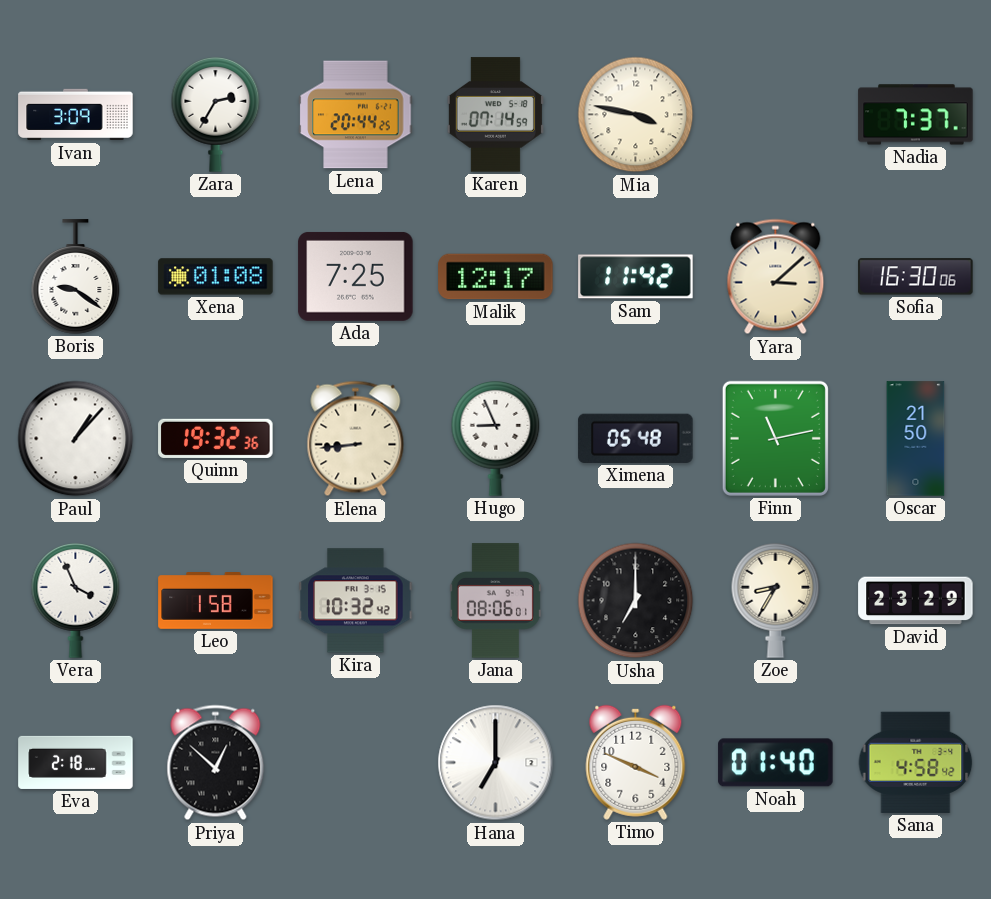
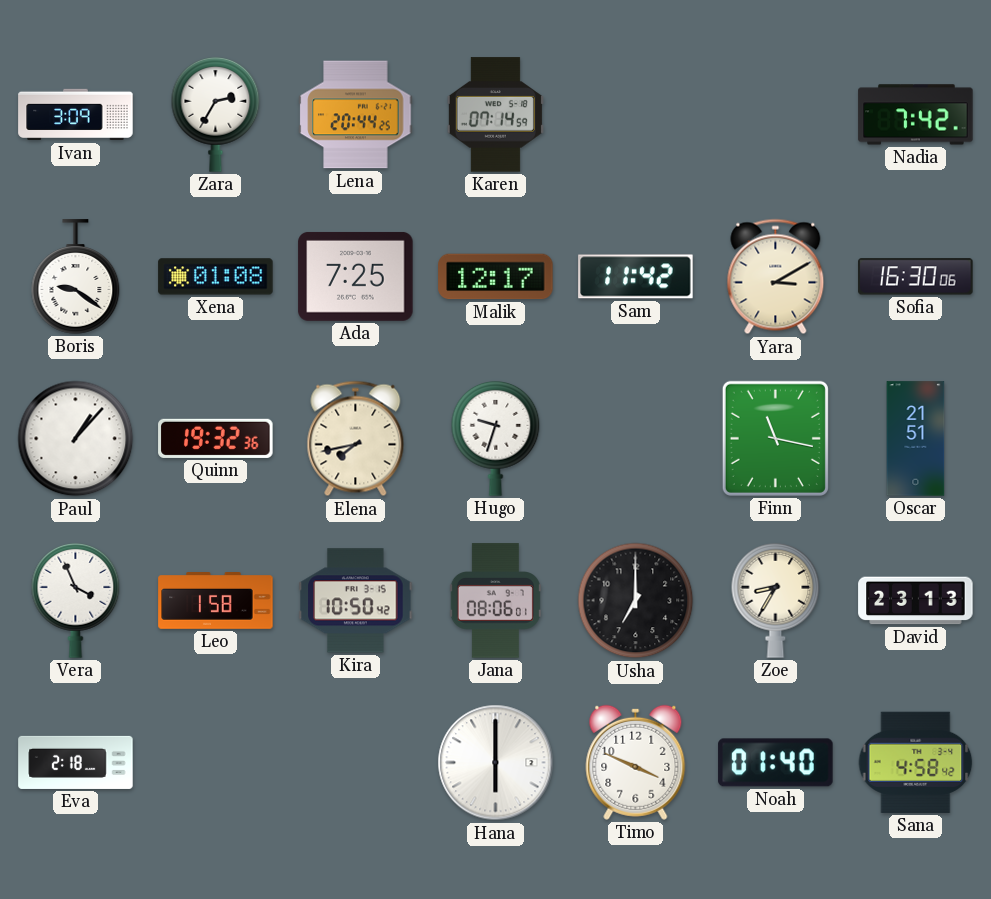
Mia: 3:47 -> none (636, 115)
Nadia: 7:37 -> 7:42 (916, 115)
Yara: 3:08 -> 3:10 (776, 277)
Elena: 8:44 -> 7:43 (356, 439)
Hugo: 8:56 -> 9:33 (496, 438)
Ximena: 05:48 -> none (636, 438)
Finn: 11:13 -> 11:17 (775, 438)
Oscar: 21:50 -> 21:51 (916, 439)
Kira: 10:32 -> 10:50 (356, 601)
David: 23:29 -> 23:13 (916, 601)
Priya: 12:52 -> none (216, 763)
Hana: 7:00 -> 6:00 (496, 763)
